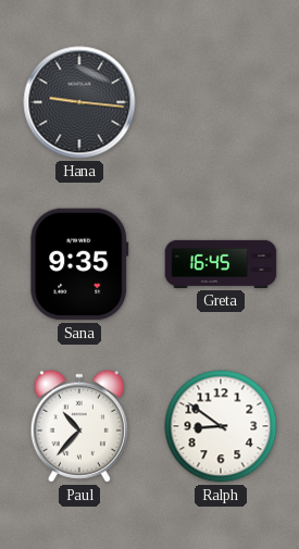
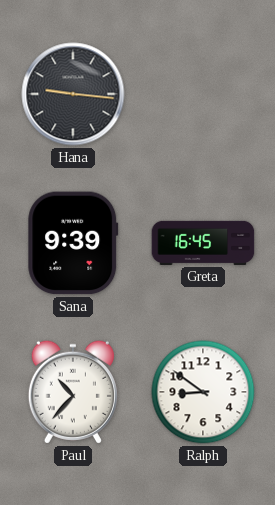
Sana: 9:35 -> 9:39 (73, 243)
